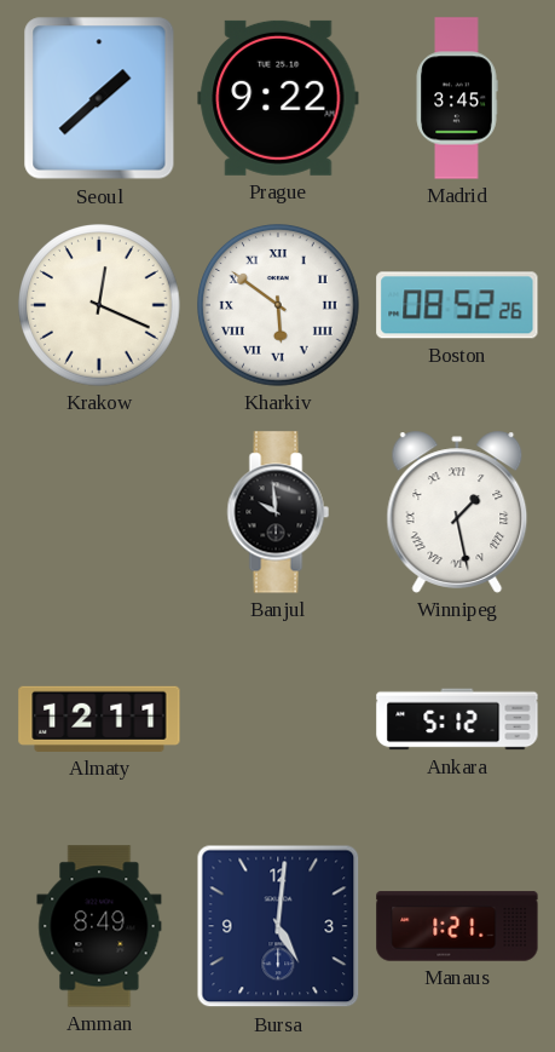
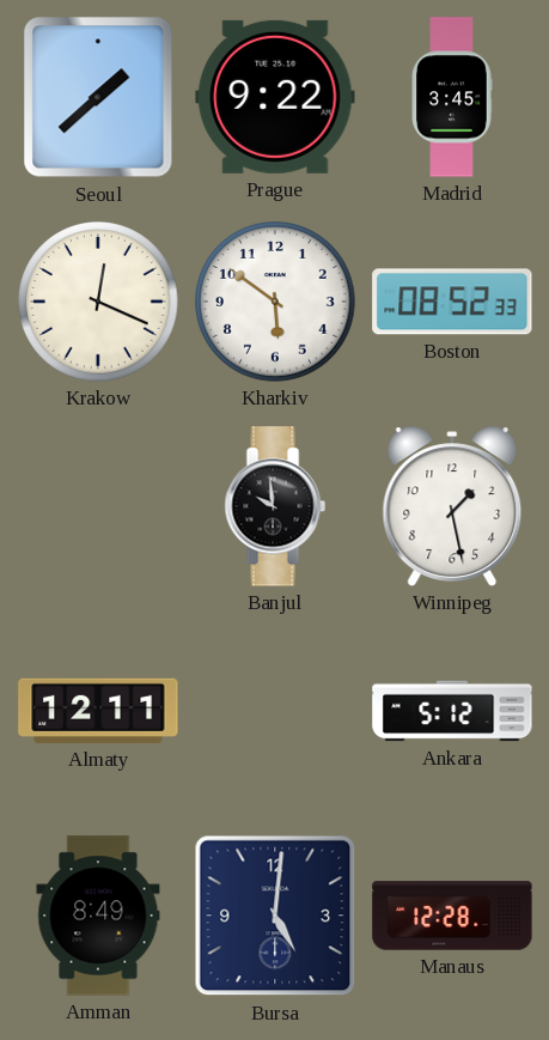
Kharkiv numerals: Roman -> Arabic (276, 303)
Boston: 08:52:26 -> 08:52:33 (452, 302)
Winnipeg numerals: Roman -> Arabic (452, 506)
Manaus: 1:21 -> 12:28 (452, 916)
